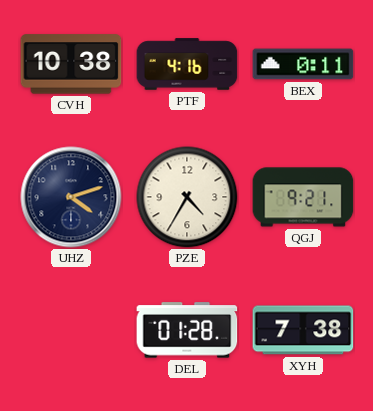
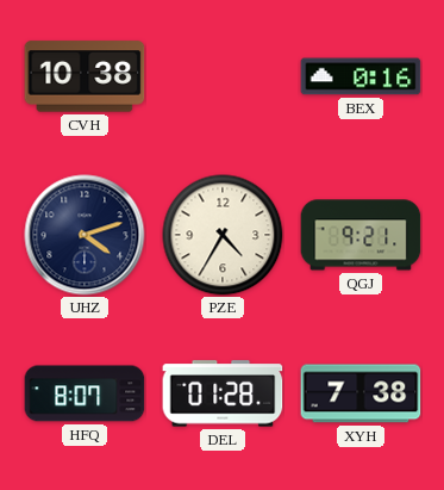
PTF: 4:16 -> none (187, 64)
BEX: 0:11 -> 0:16 (361, 76)
HFQ: none -> 8:07 (85, 393)
